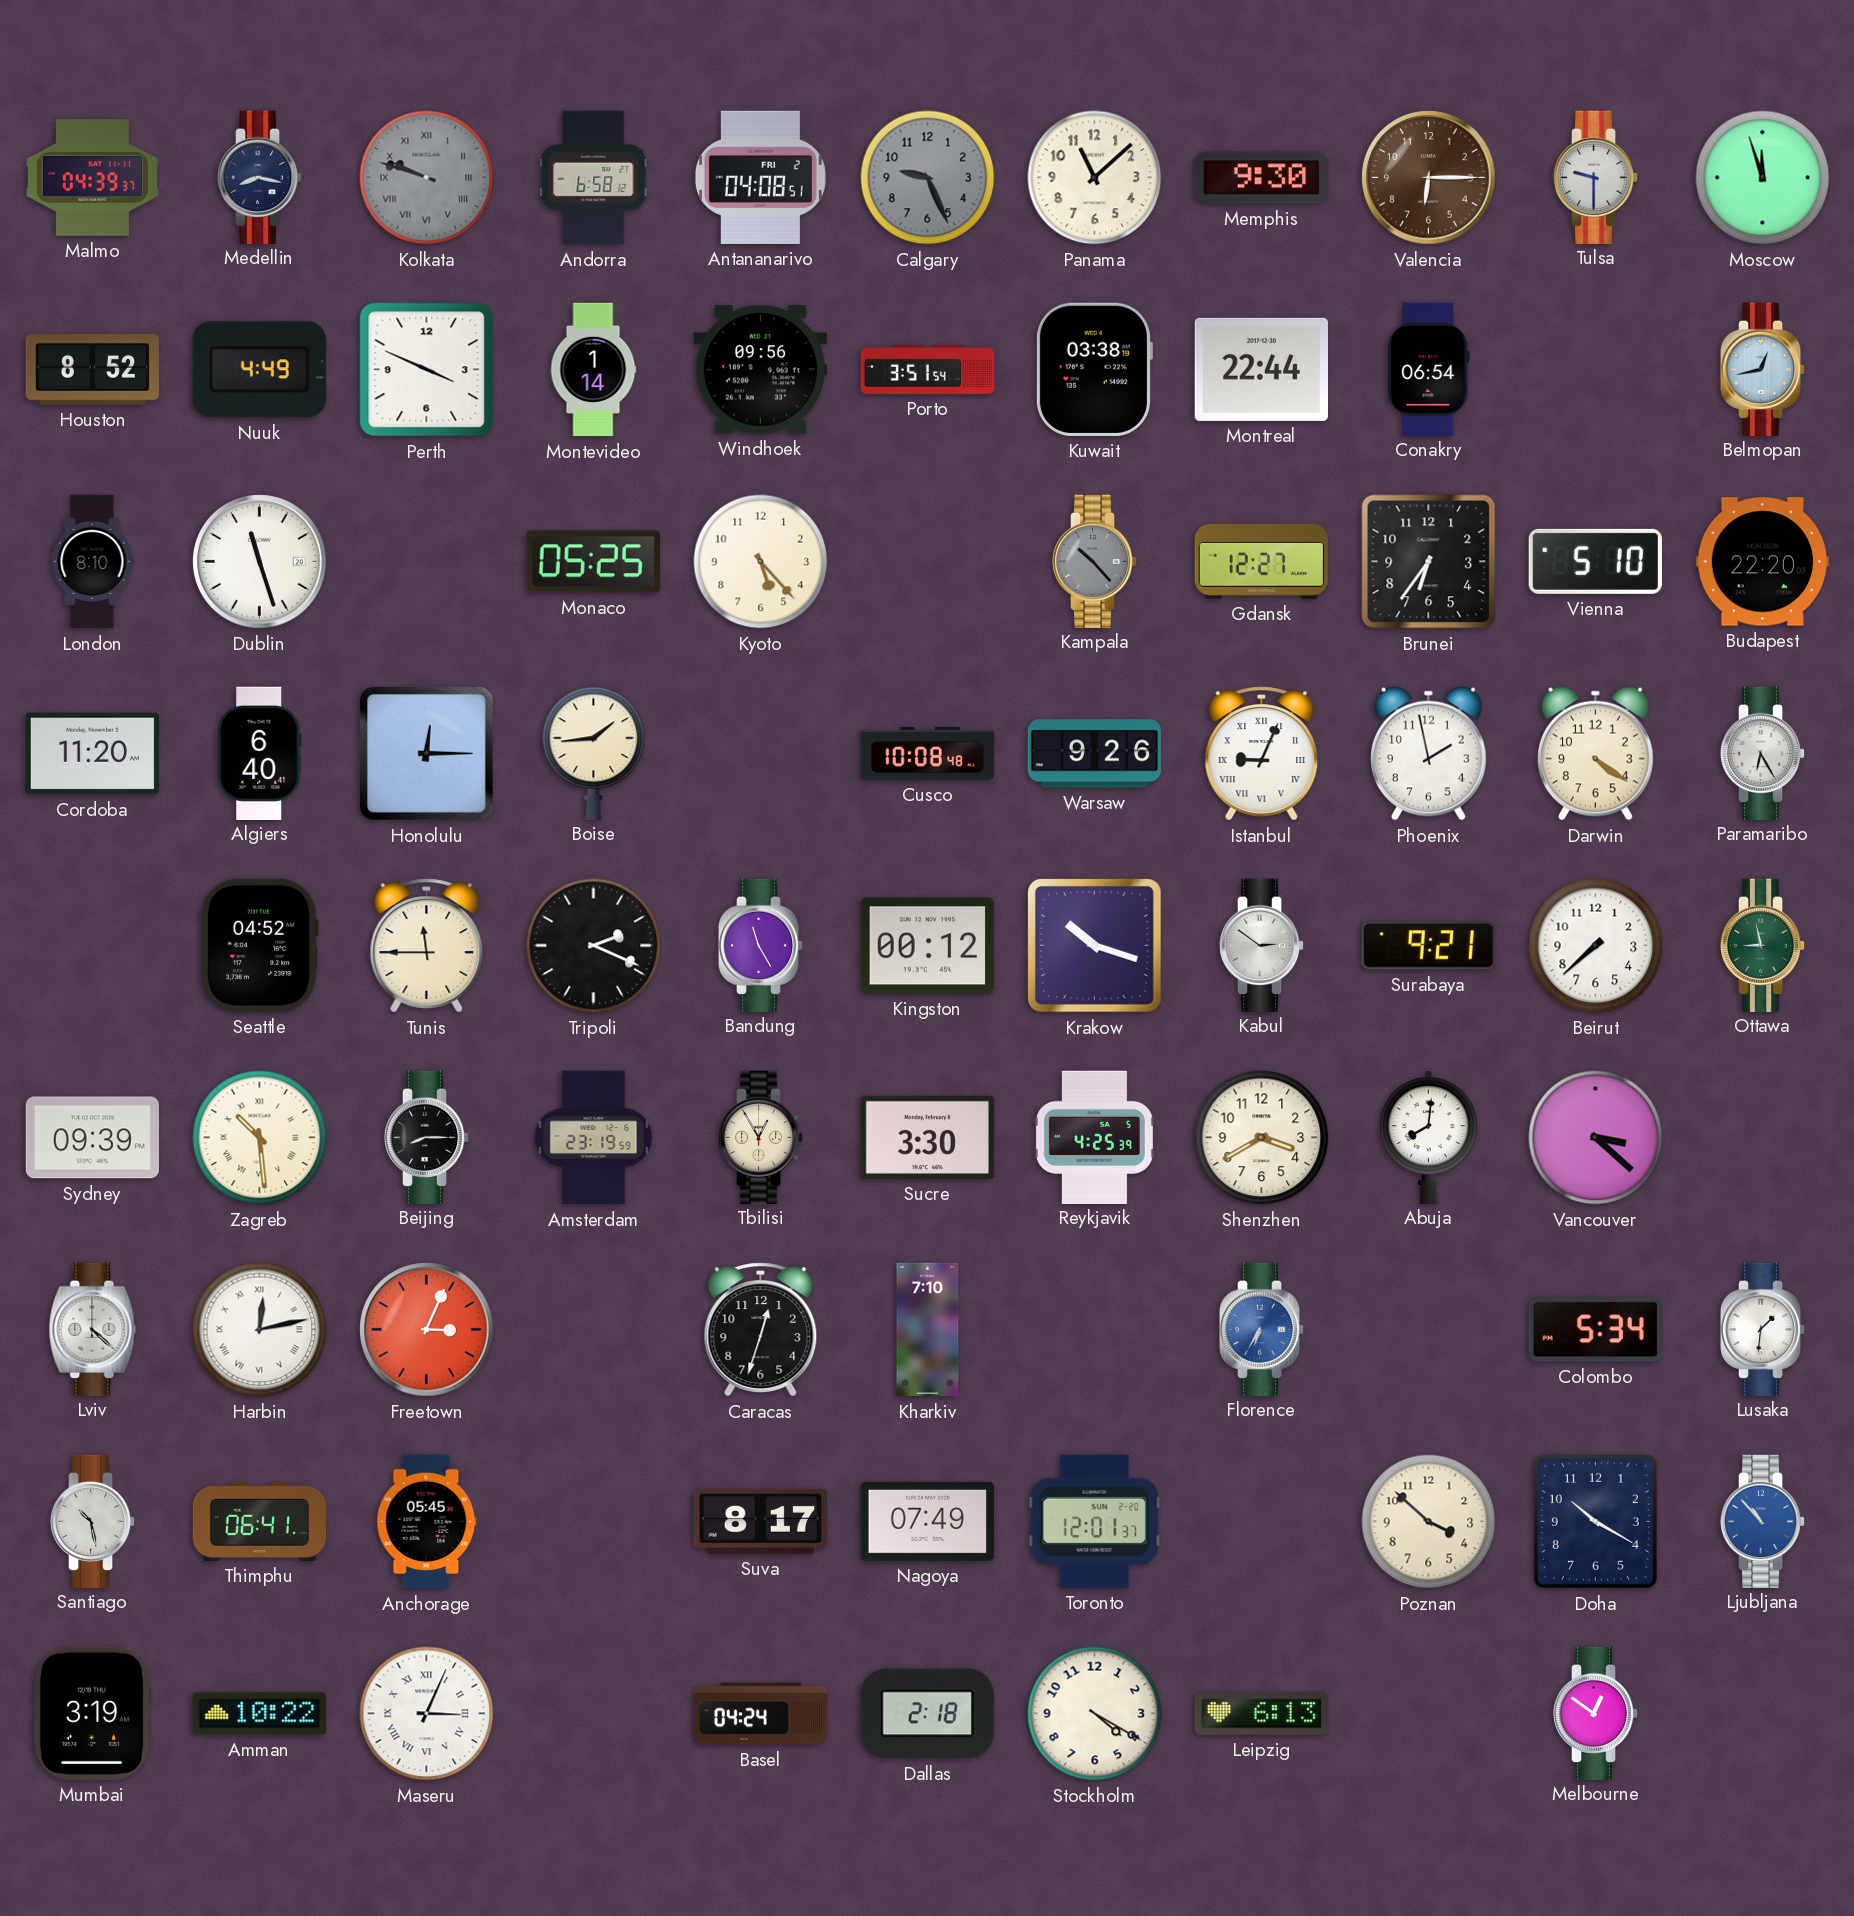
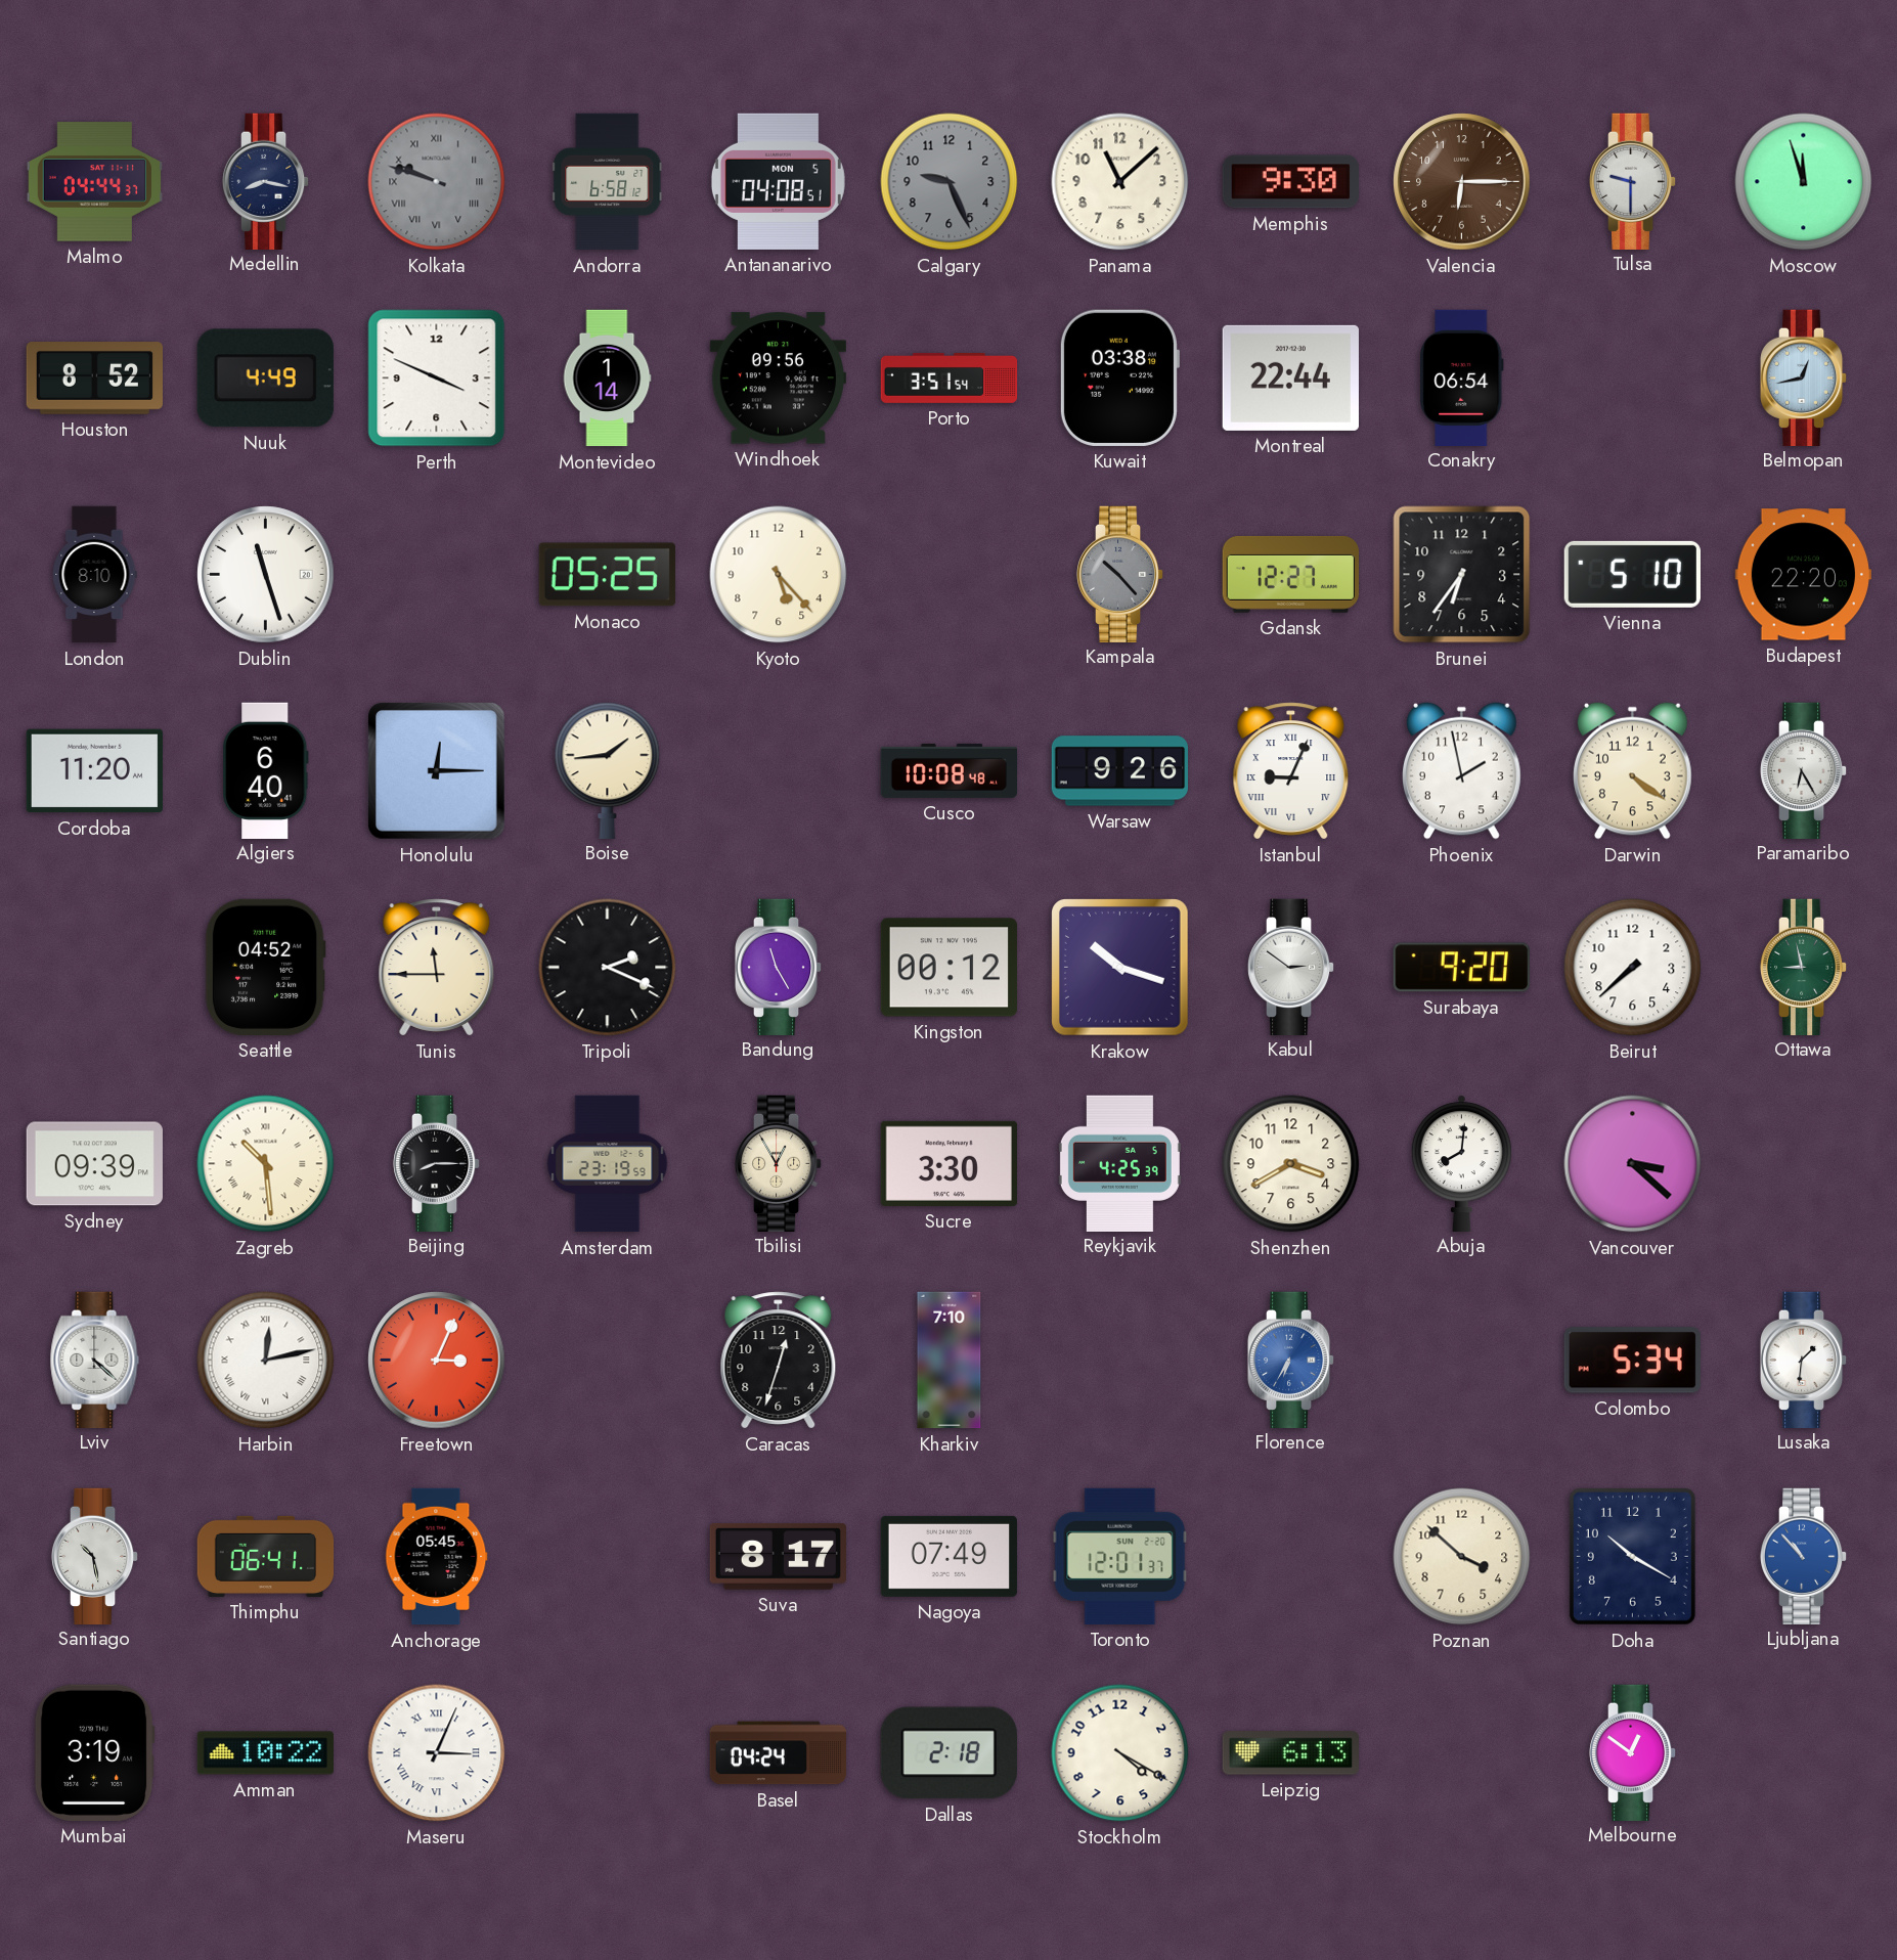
Malmo: 04:39 -> 04:44 (94, 182)
Antananarivo date: FRI 2 -> MON 5 (778, 181)
Surabaya: 9:21 -> 9:20 (1461, 968)
